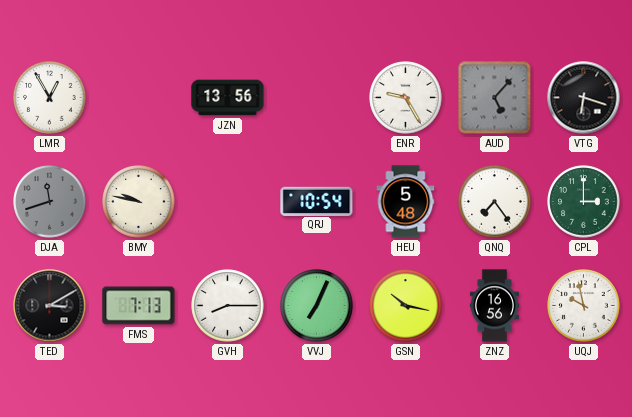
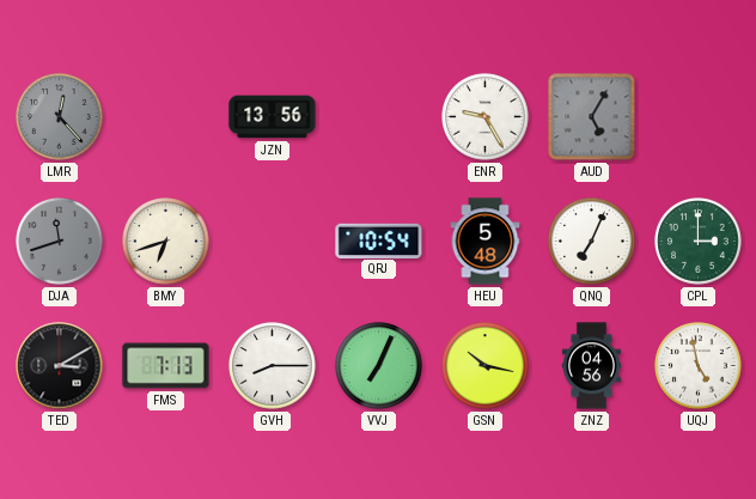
LMR: 12:55 -> 12:23 (60, 117)
LMR dial: white -> grey (60, 117)
AUD: 5:07 -> 5:05 (592, 117)
VTG: 6:18 -> none (584, 98)
BMY: 9:47 -> 6:42 (166, 242)
QNQ: 7:24 -> 7:04 (592, 242)
ZNZ: 16:56 -> 04:56 (591, 366)
UQJ: 9:58 -> 4:58 (699, 366)
